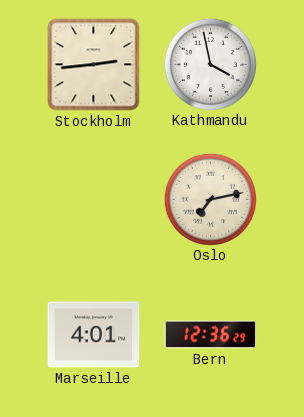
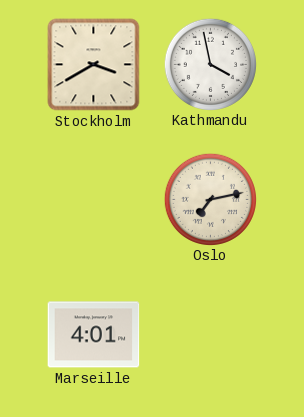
Stockholm: 2:44 -> 3:40 (94, 65)
Bern: 12:36 -> none (211, 335)
